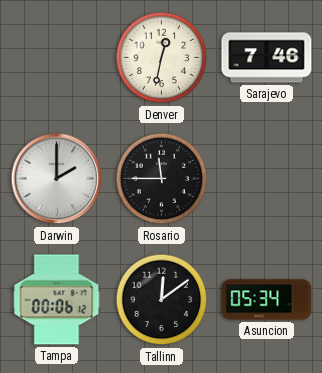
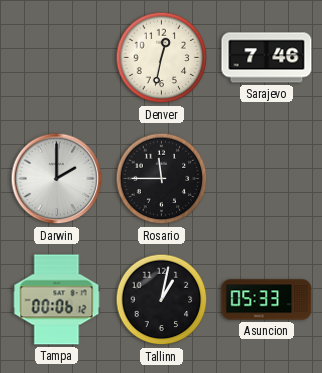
Tallinn: 12:09 -> 1:02 (162, 300)
Asuncion: 05:34 -> 05:33 (267, 300)
